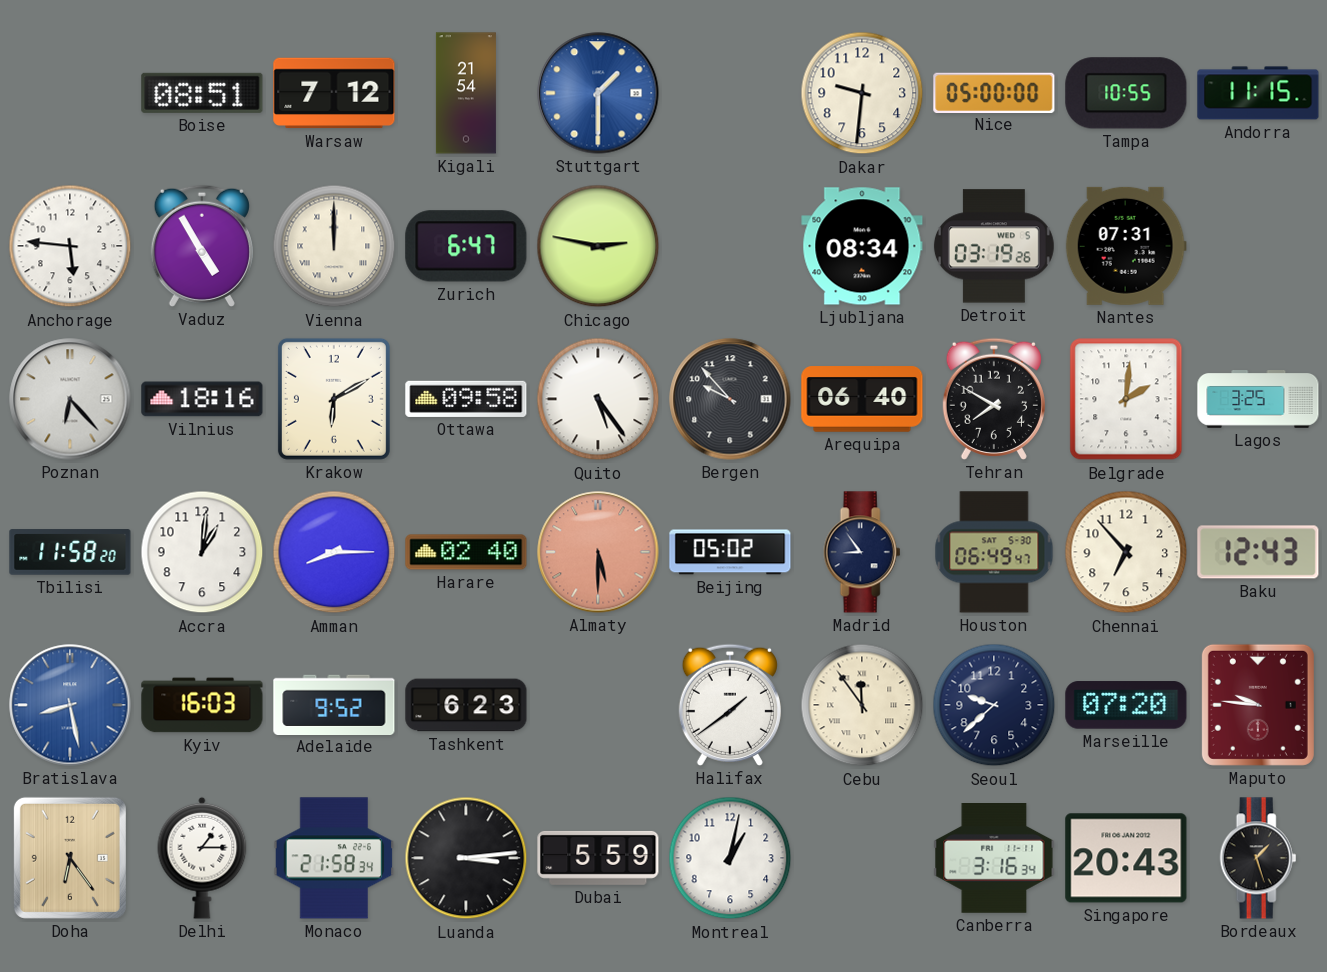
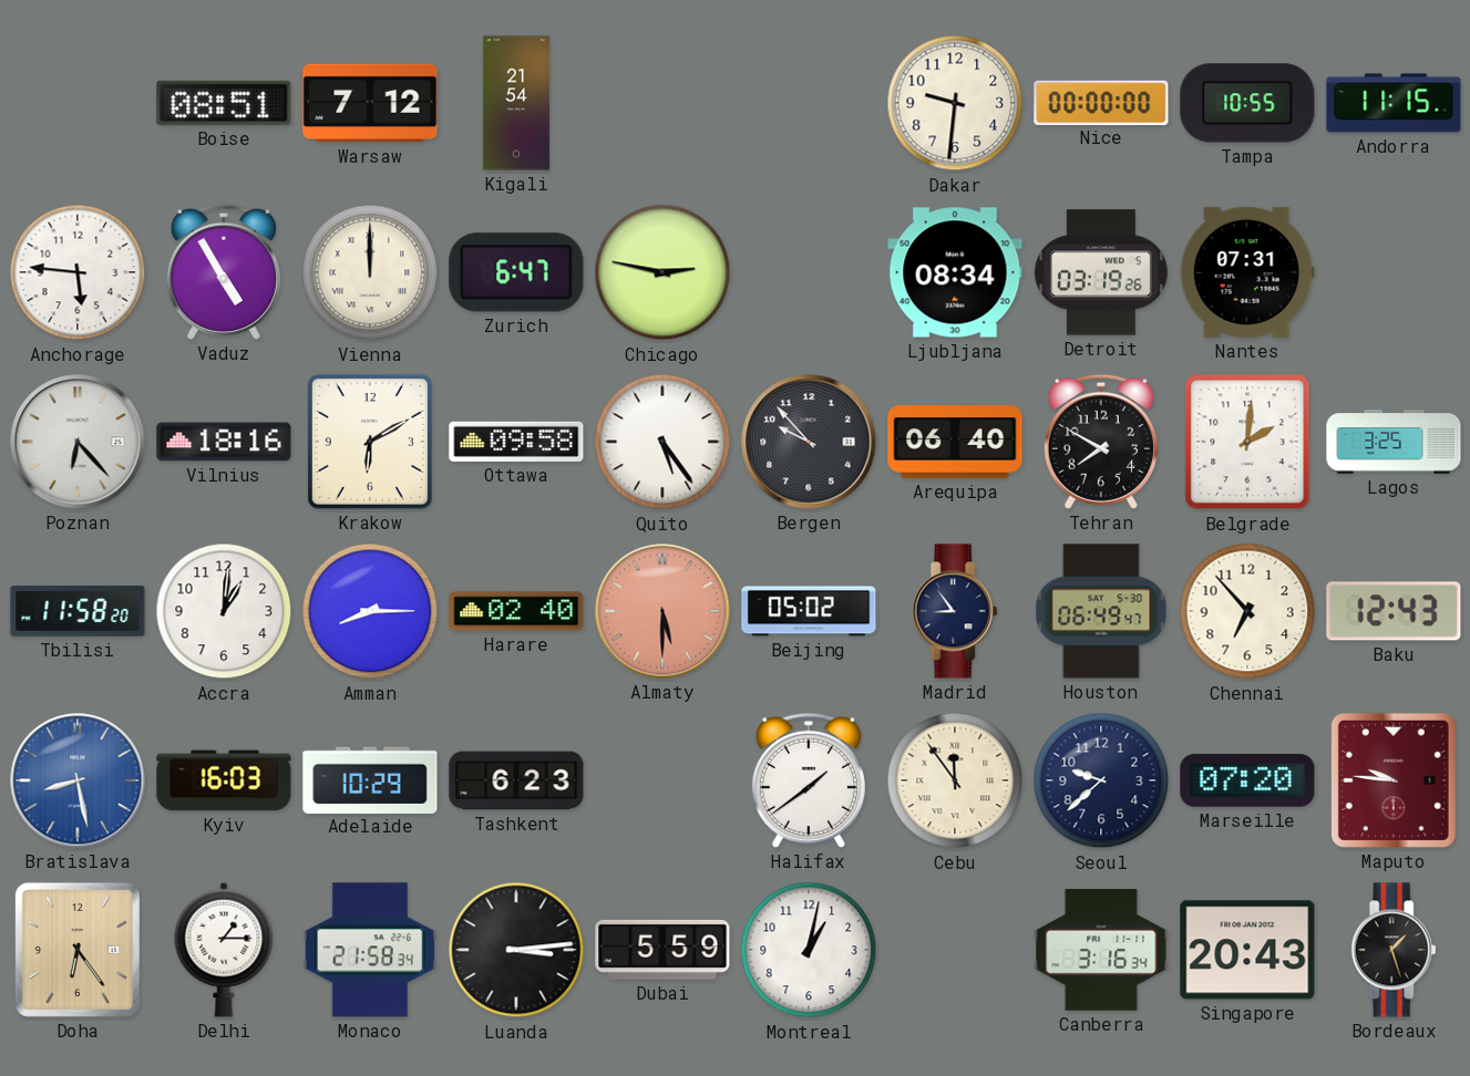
Stuttgart: 1:30 -> none (598, 93)
Nice: 05:00 -> 00:00 (1101, 102)
Adelaide: 9:52 -> 10:29 (370, 779)
